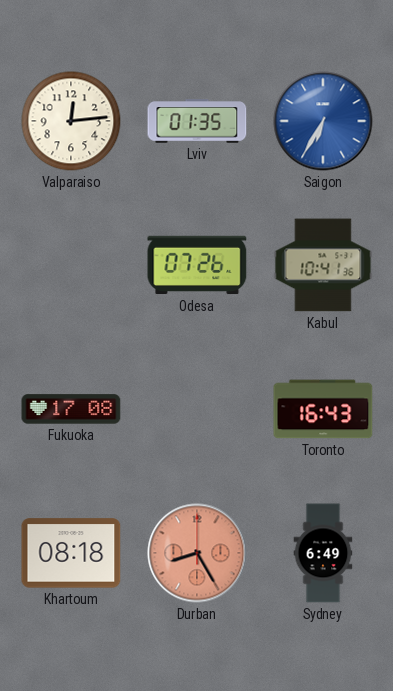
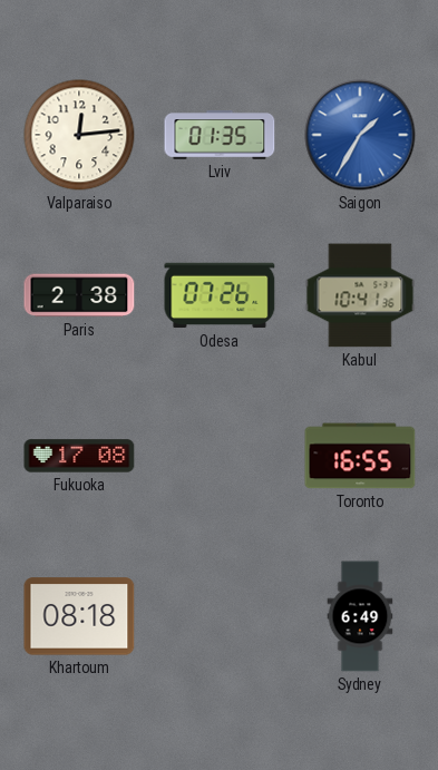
Saigon: 6:35 -> 1:35 (360, 135)
Paris: none -> 2:38 (79, 295)
Toronto: 16:43 -> 16:55 (360, 456)
Durban: 8:25 -> none (197, 553)
